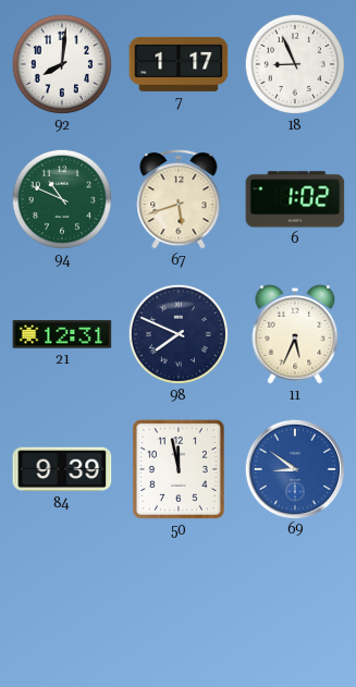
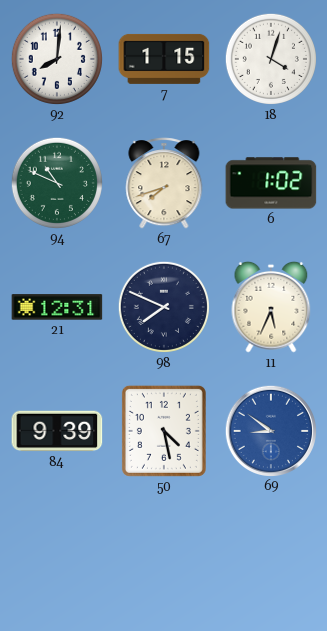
7: 1:17 -> 1:15 (164, 59)
18: 8:56 -> 4:03 (271, 59)
67: 5:42 -> 7:42 (164, 183)
50: 11:58 -> 4:28 (164, 431)
